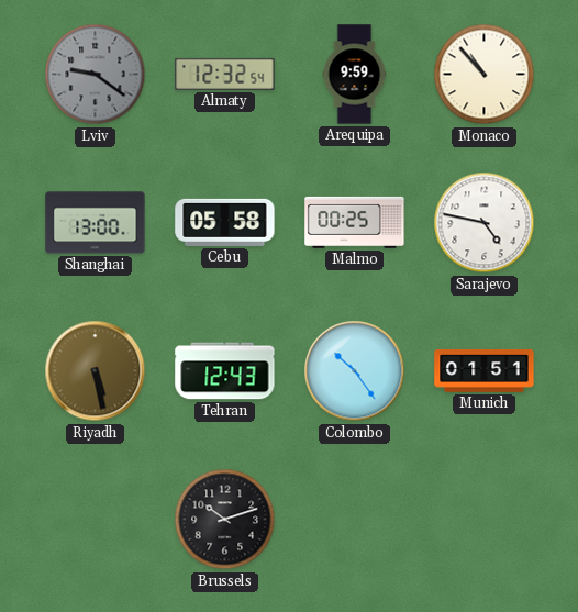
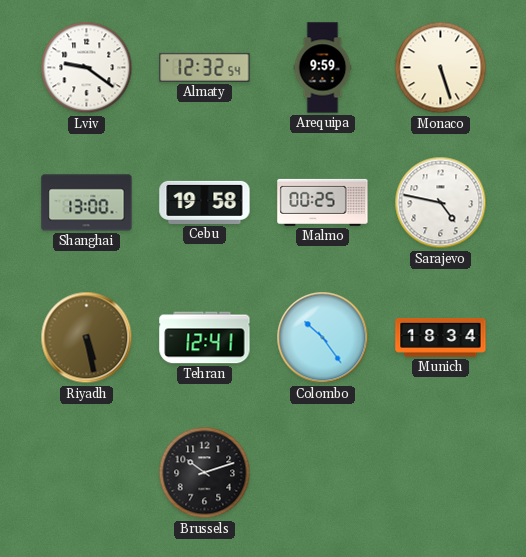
Lviv dial: grey -> white (87, 68)
Monaco: 10:53 -> 5:27 (441, 68)
Cebu: 05:58 -> 19:58 (205, 202)
Tehran: 12:43 -> 12:41 (205, 338)
Munich: 01:51 -> 18:34 (441, 337)
